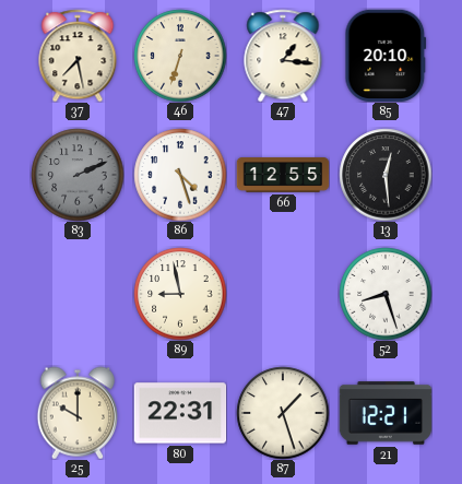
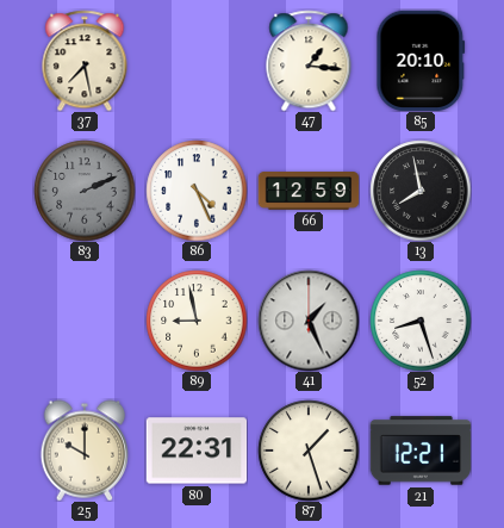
46: 6:33 -> none (180, 56)
86: 4:27 -> 4:26 (197, 191)
66: 12:55 -> 12:59 (309, 191)
13: 12:29 -> 7:58 (421, 191)
41: none -> 1:26 (309, 321)
